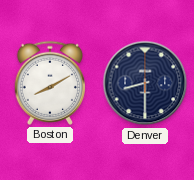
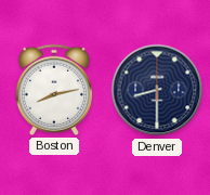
Boston: 8:10 -> 8:13 (53, 90)
